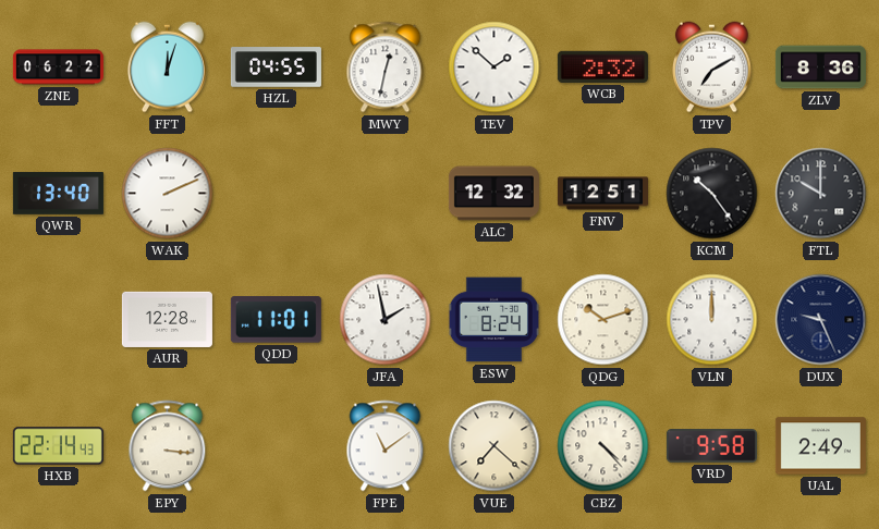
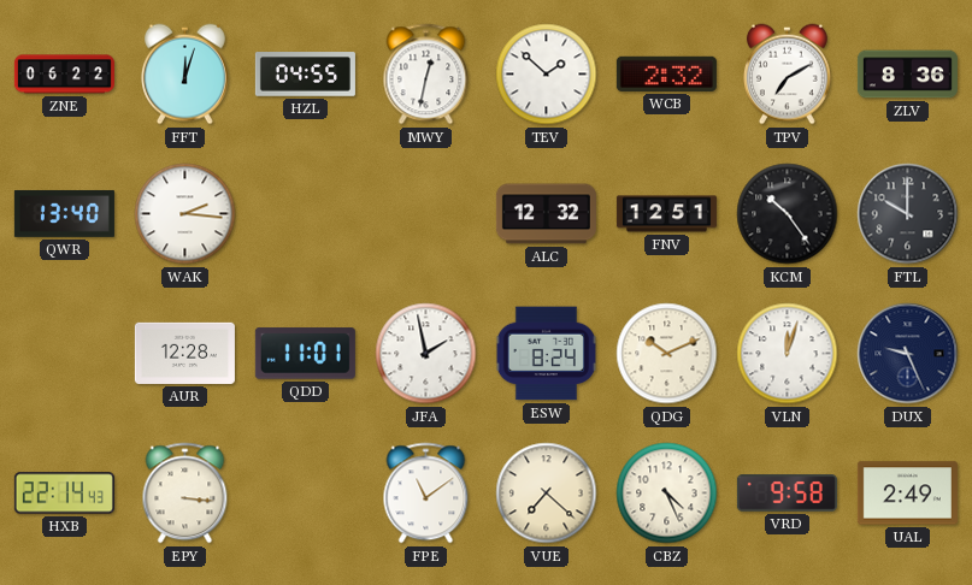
WAK: 2:11 -> 2:16 (185, 214)
QDG: 10:12 -> 10:11 (667, 354)
VLN: 12:00 -> 12:03 (788, 354)
CBZ: 4:23 -> 4:26 (667, 494)
